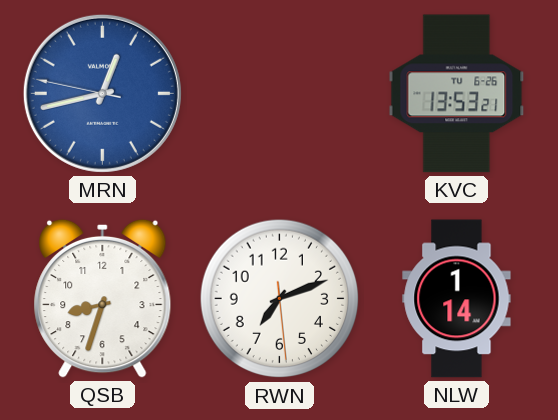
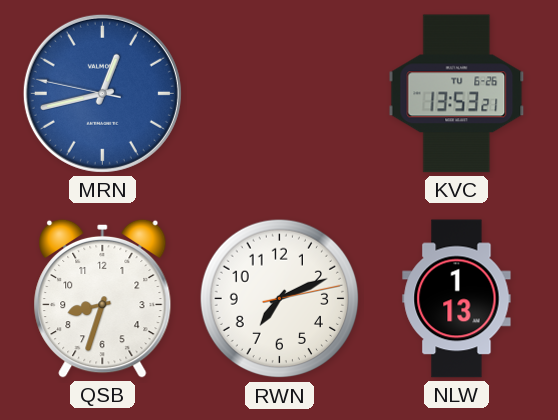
RWN: 7:11:29 -> 7:11:13 (280, 299)
NLW: 1:14 -> 1:13 (457, 299)
